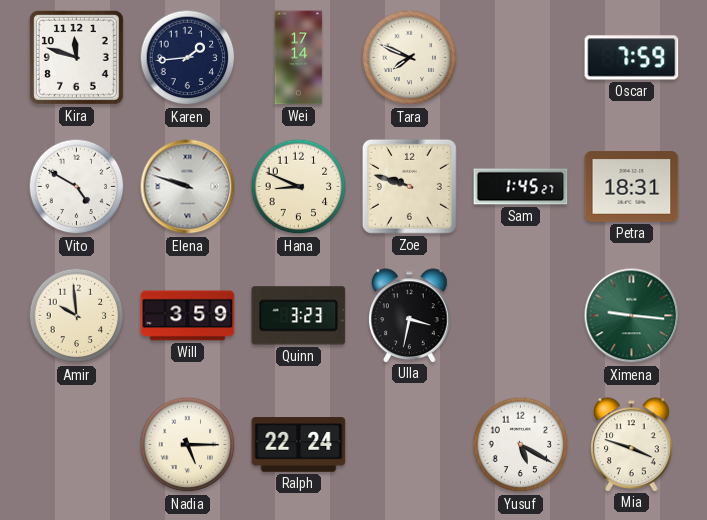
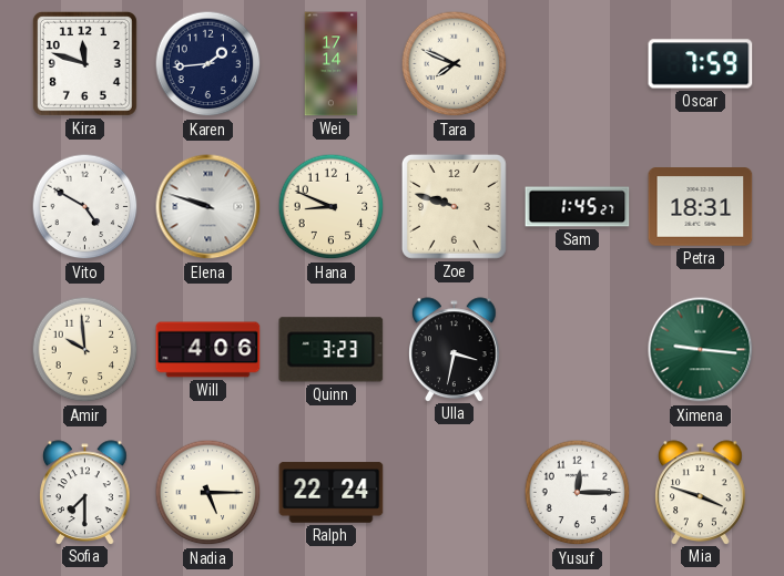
Will: 3:59 -> 4:06 (208, 350)
Sofia: none -> 7:30 (85, 492)
Yusuf: 5:20 -> 12:15 (578, 493)
